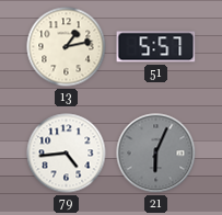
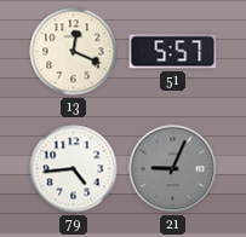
13: 1:13 -> 12:19 (74, 52)
21: 6:04 -> 9:04 (173, 169)
